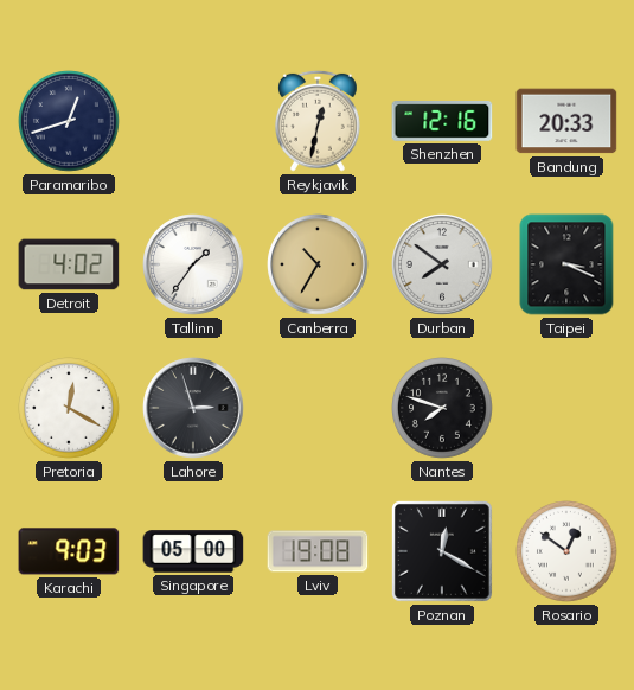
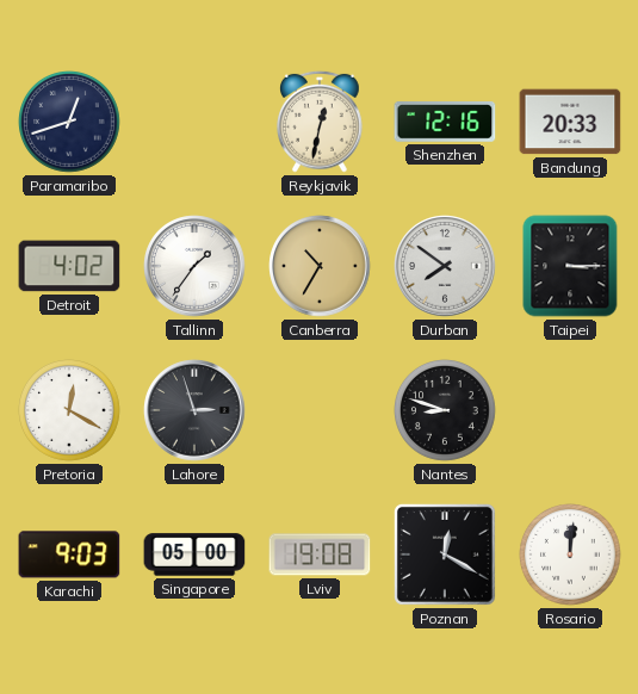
Taipei: 3:19 -> 3:15 (570, 266)
Nantes: 7:48 -> 8:48 (446, 411)
Rosario: 12:51 -> 12:01 (571, 556)
